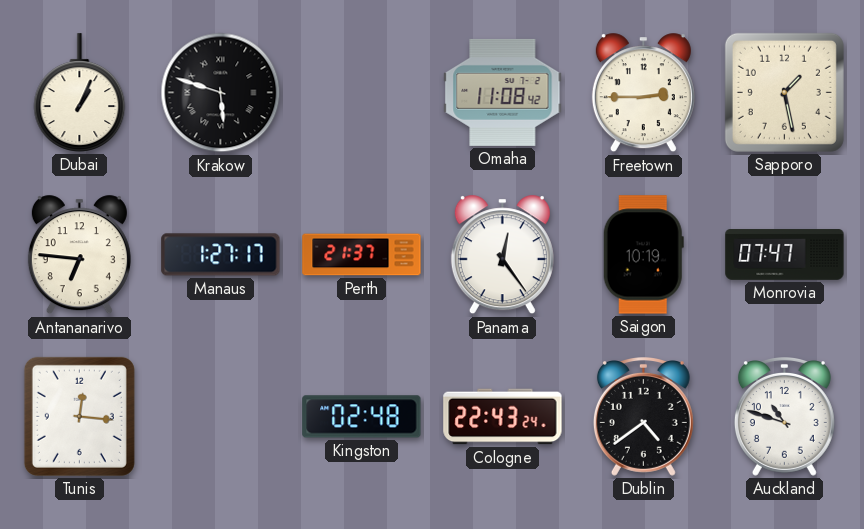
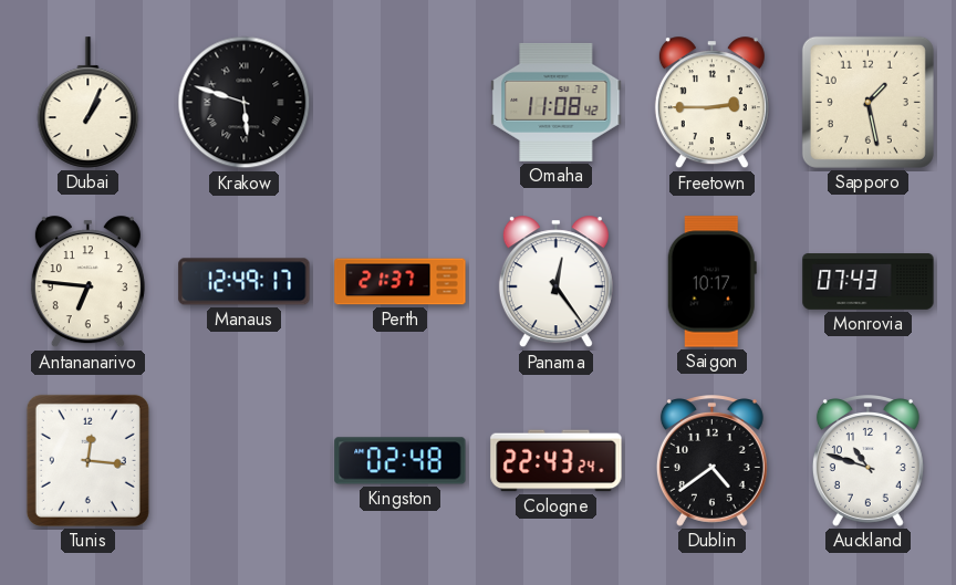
Manaus: 1:27 -> 12:49 (245, 282)
Saigon: 10:19 -> 10:17 (711, 282)
Monrovia: 07:47 -> 07:43 (869, 282)
